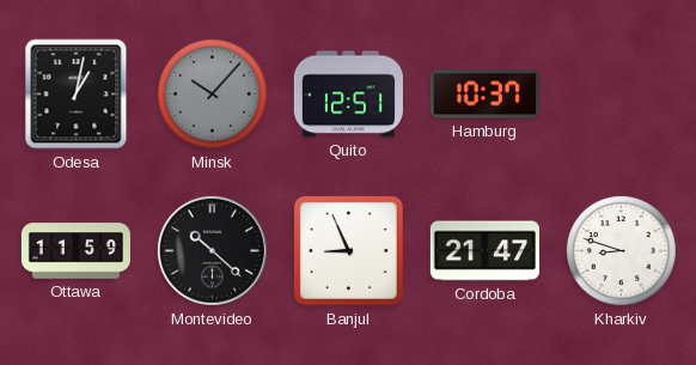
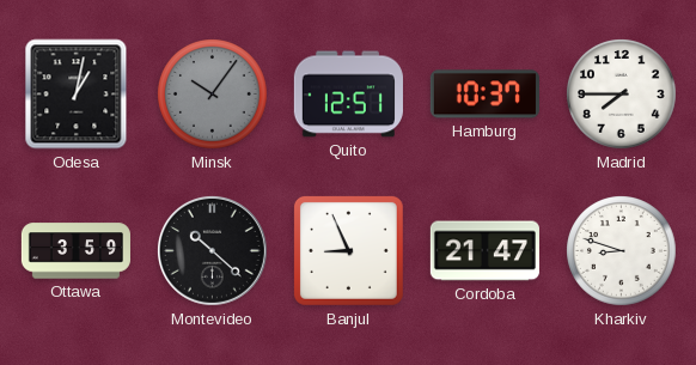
Minsk: 10:07 -> 10:06 (213, 95)
Madrid: none -> 7:45 (622, 95)
Ottawa: 11:59 -> 3:59 (75, 251)
